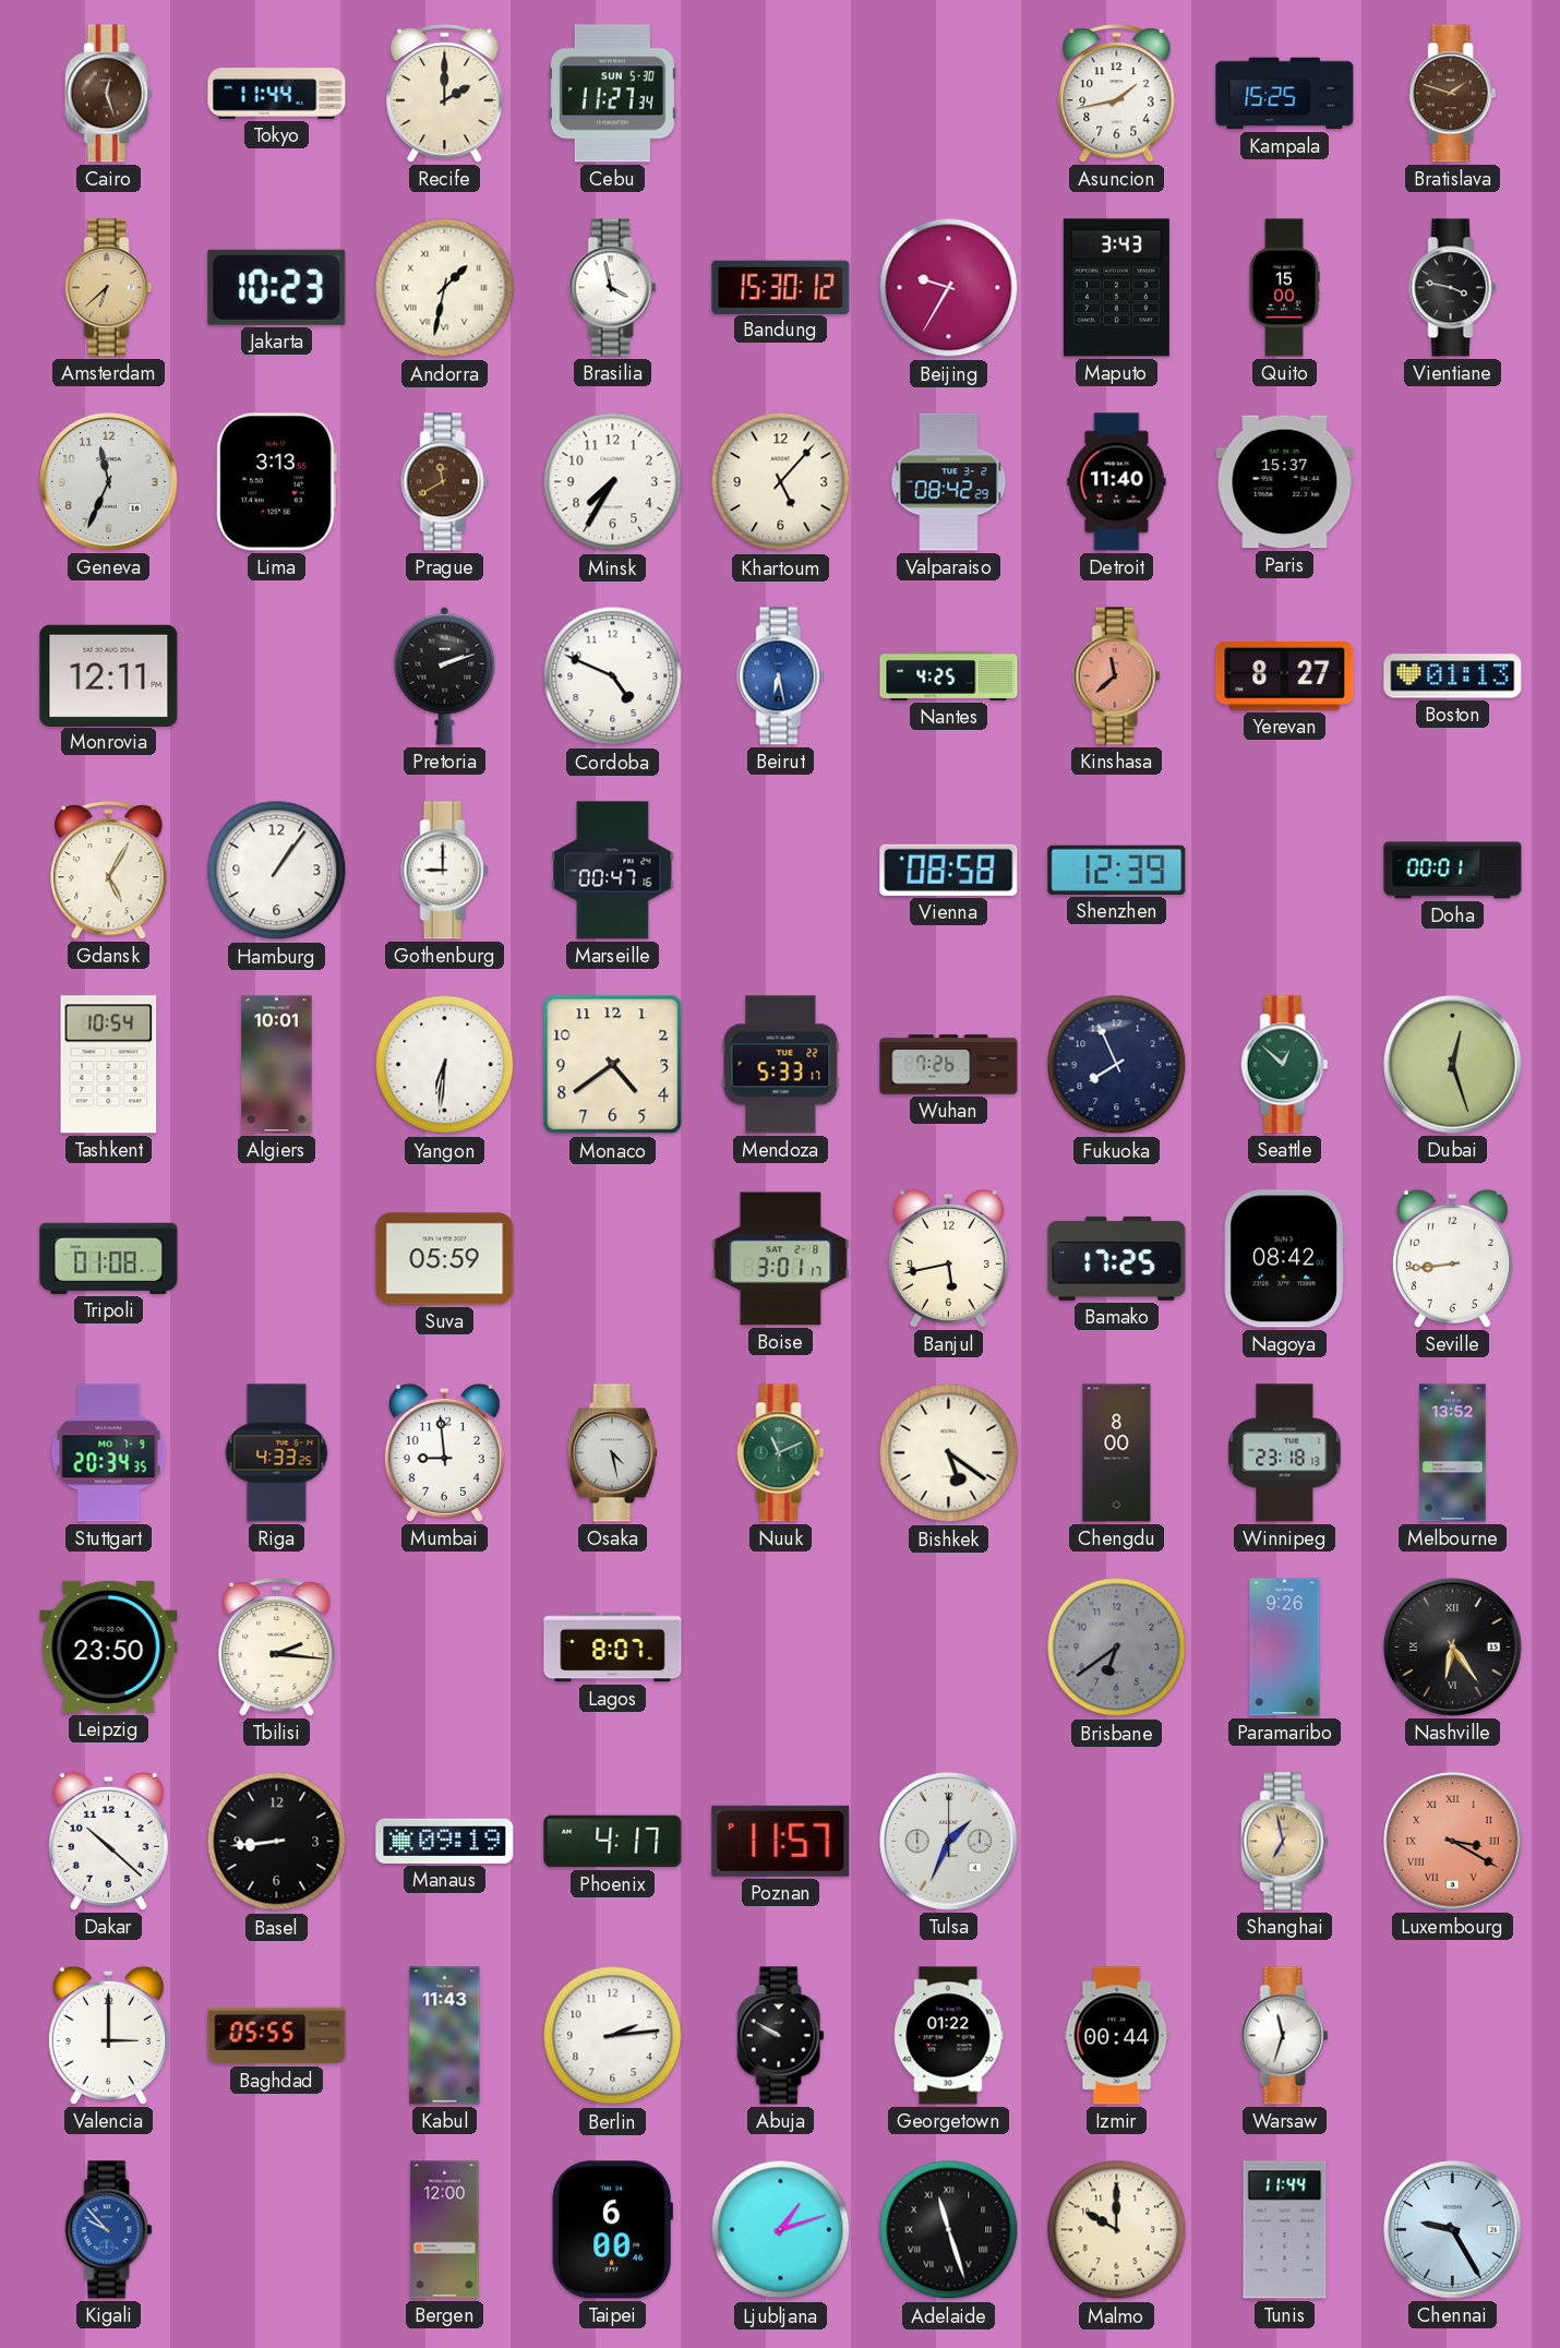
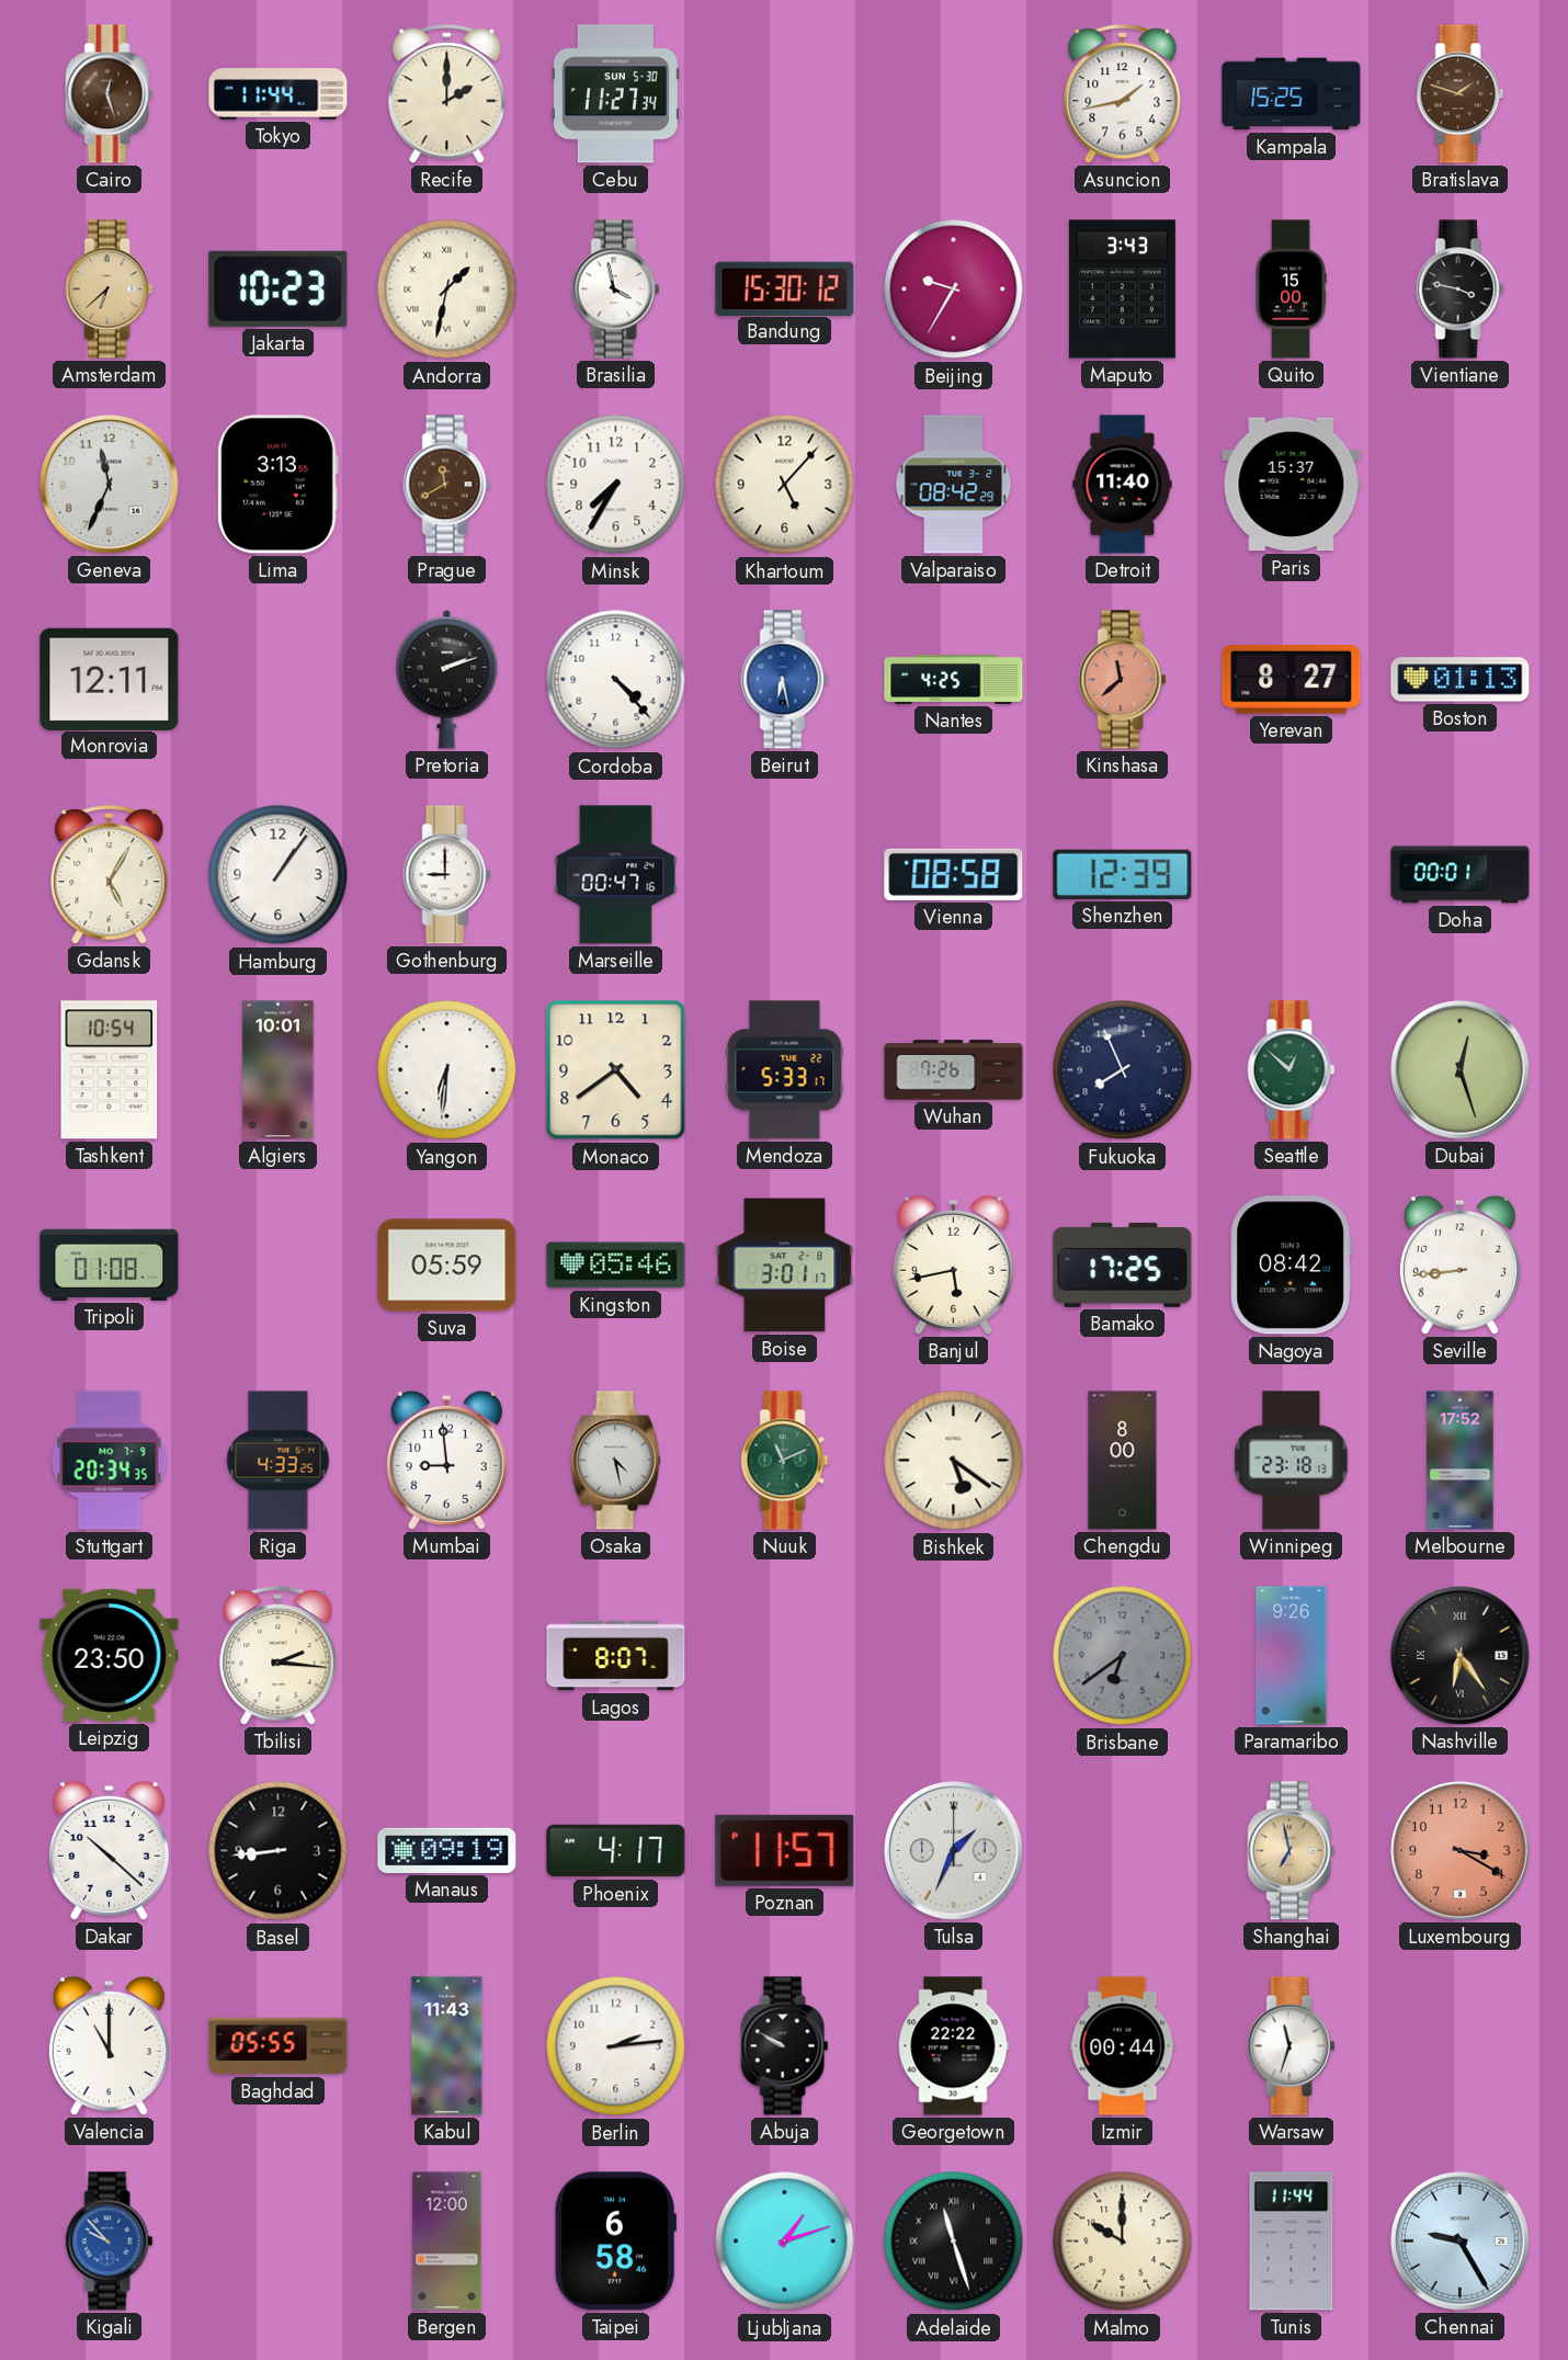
Cordoba: 4:49 -> 4:23 (616, 680)
Kingston: none -> 05:46 (616, 1266)
Melbourne: 13:52 -> 17:52 (1461, 1461)
Luxembourg numerals: Roman -> Arabic (1461, 1851)
Valencia: 3:00 -> 11:00 (109, 2045)
Georgetown: 01:22 -> 22:22 (953, 2046)
Taipei: 6:00 -> 6:58 (615, 2242)
